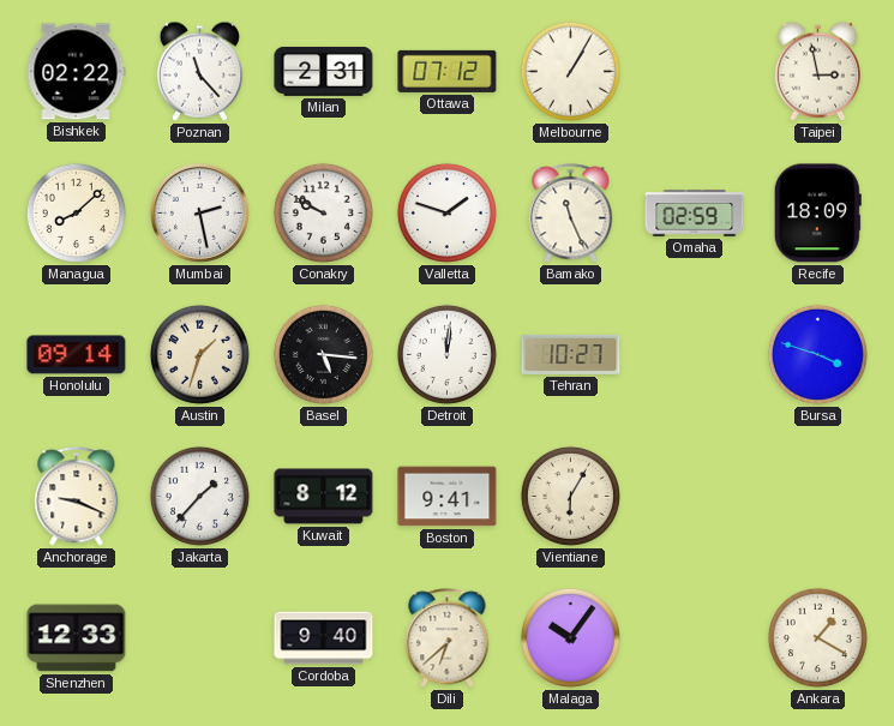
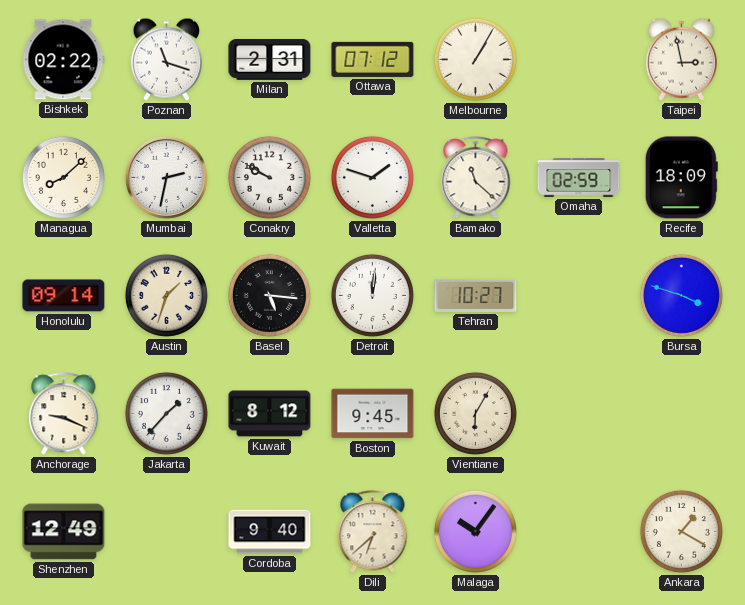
Poznan: 11:23 -> 11:18 (166, 59)
Mumbai: 2:28 -> 2:32 (166, 177)
Bamako: 11:26 -> 11:22 (476, 178)
Boston: 9:41 -> 9:45 (373, 414)
Shenzhen: 12:33 -> 12:49 (64, 532)
